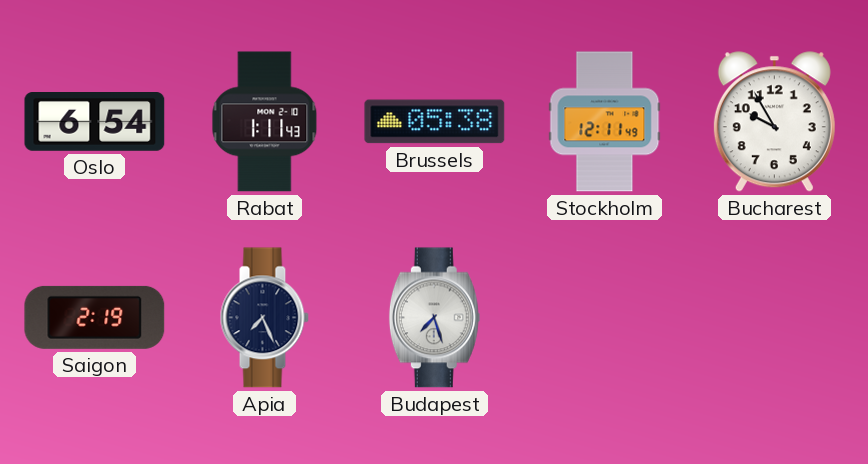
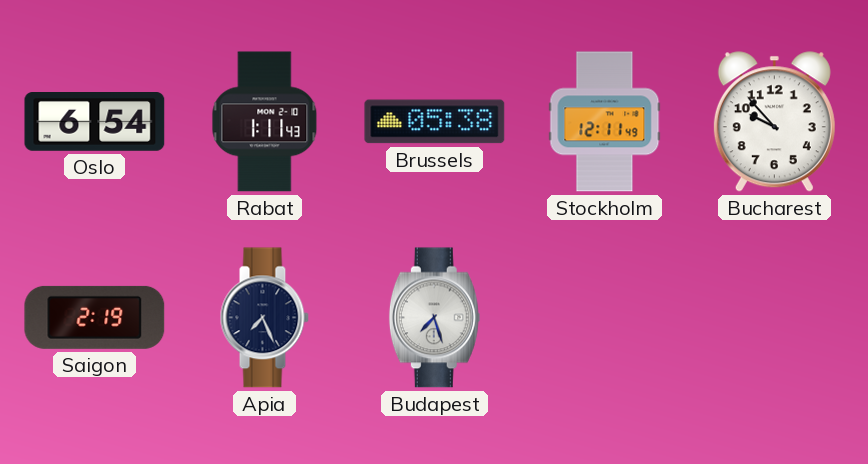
Bucharest: 9:55 -> 9:53 (774, 122)
